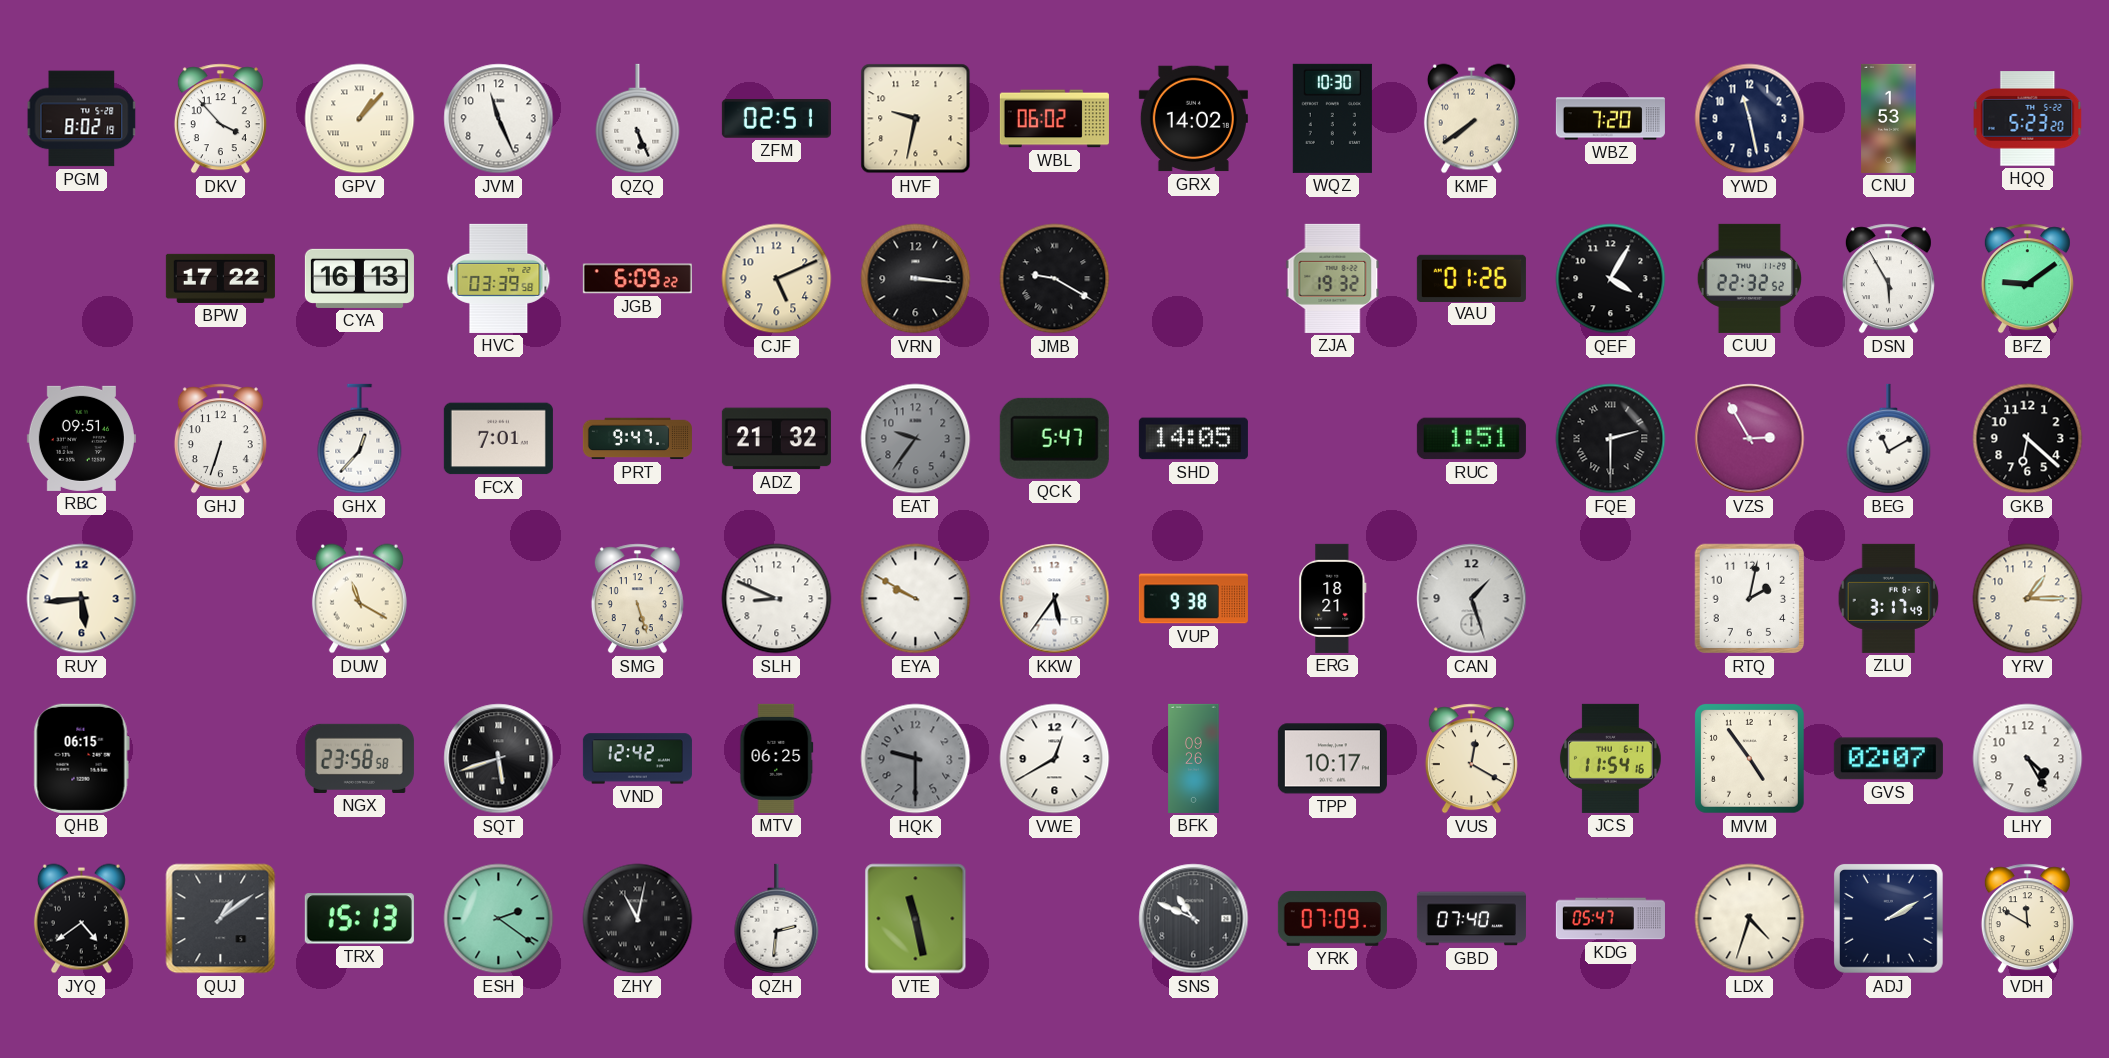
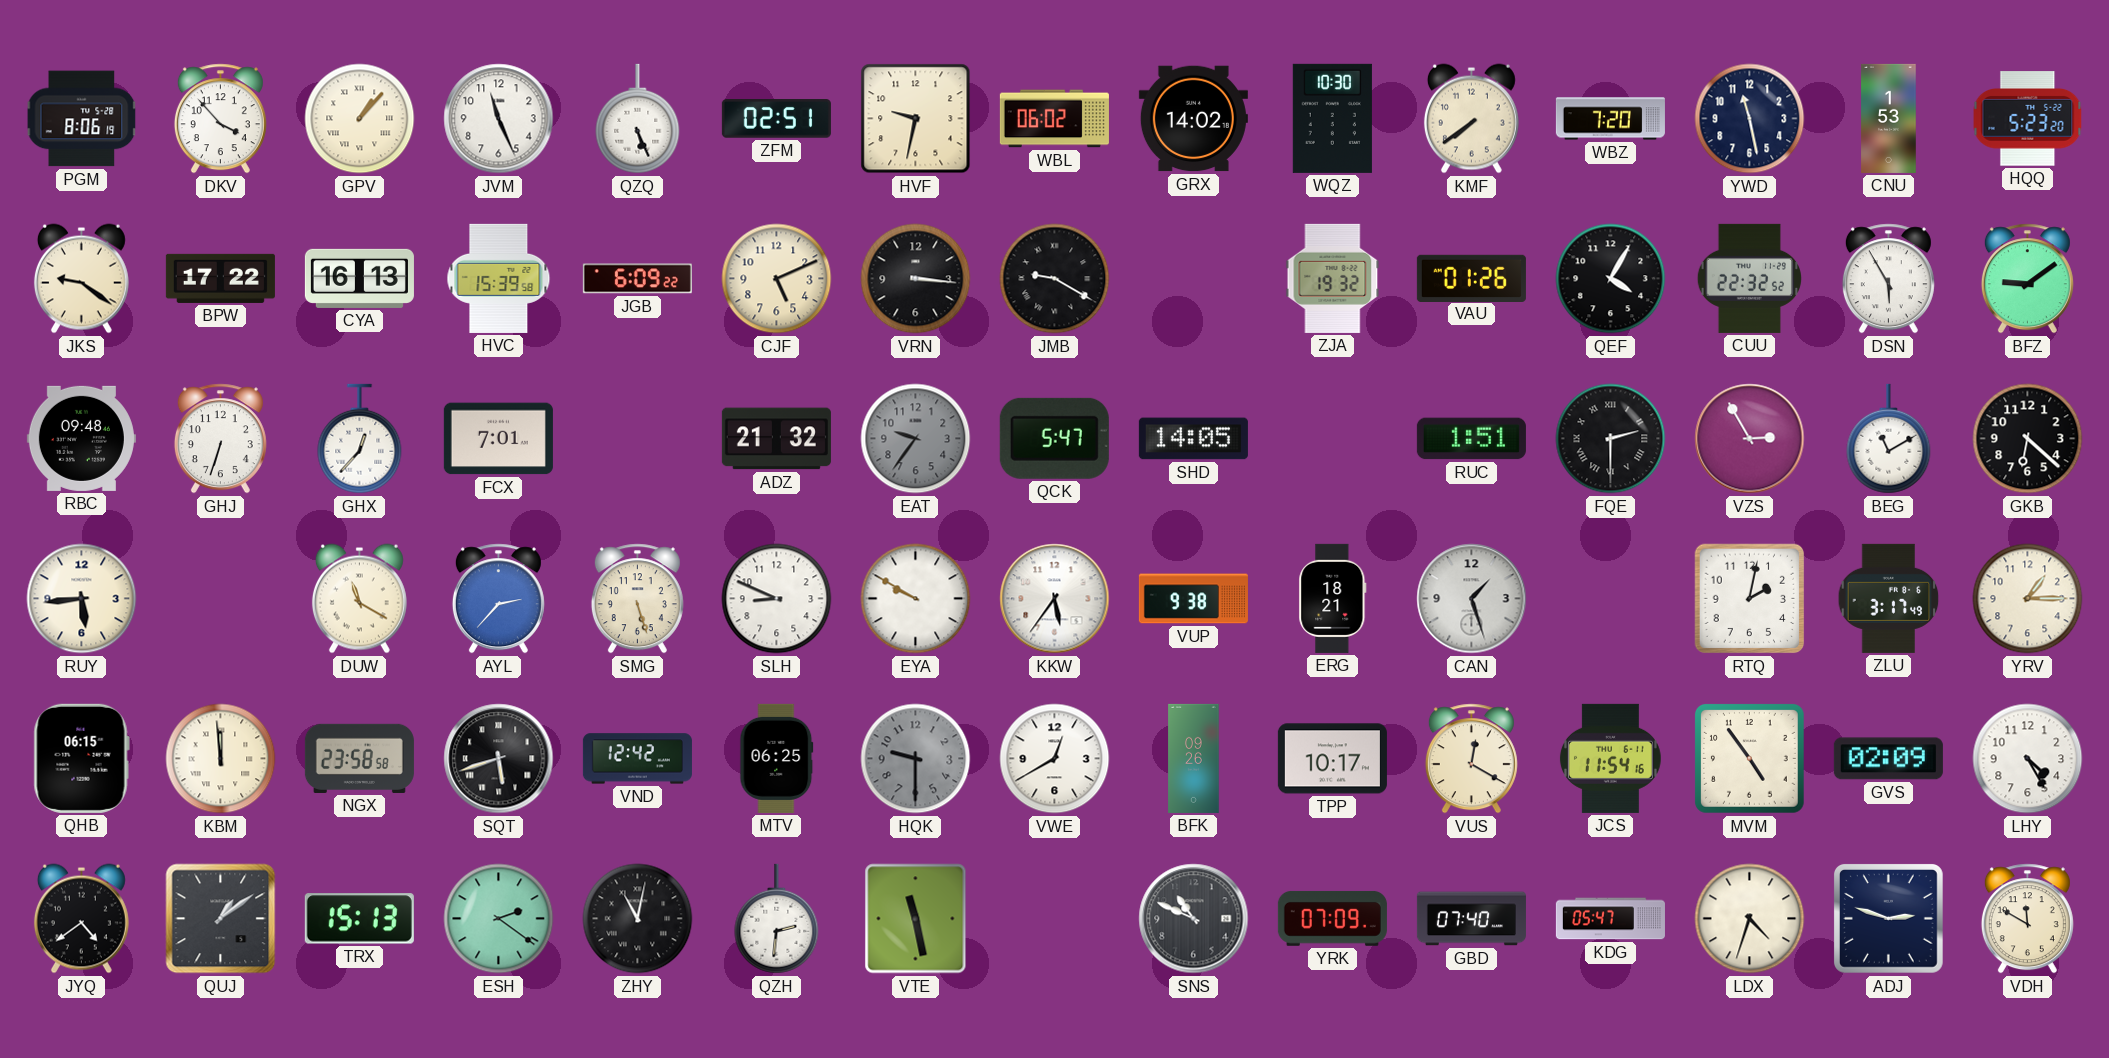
PGM: 8:02 -> 8:06 (82, 119)
JKS: none -> 9:21 (81, 279)
HVC: 03:39 -> 15:39 (499, 278)
RBC: 09:51 -> 09:48 (81, 438)
PRT: 9:47 -> none (637, 439)
AYL: none -> 2:37 (498, 599)
KBM: none -> 11:59 (221, 759)
GVS: 02:07 -> 02:09 (1888, 759)
ADJ: 2:10 -> 2:48 (1889, 919)
